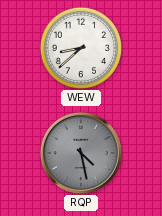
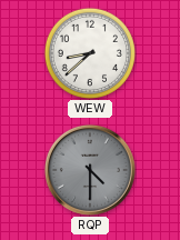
RQP: 4:28 -> 4:30 (90, 170)
